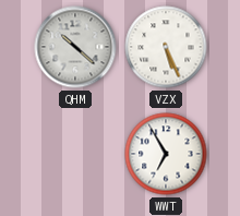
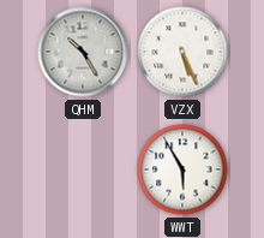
QHM: 10:22 -> 10:25 (83, 52)
WWT: 6:55 -> 5:55 (182, 169)
